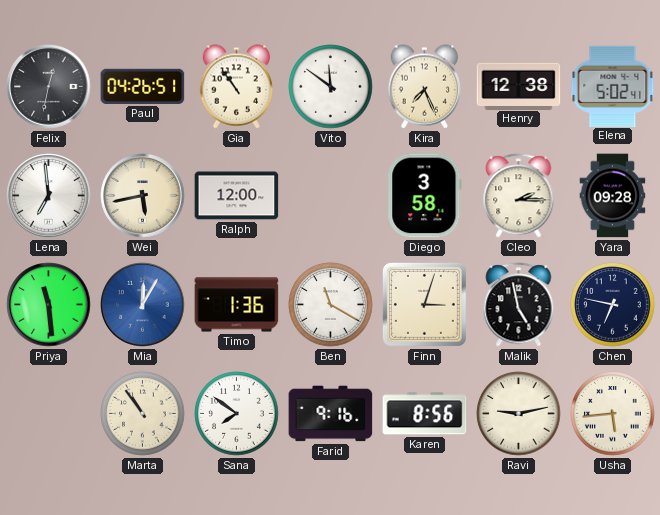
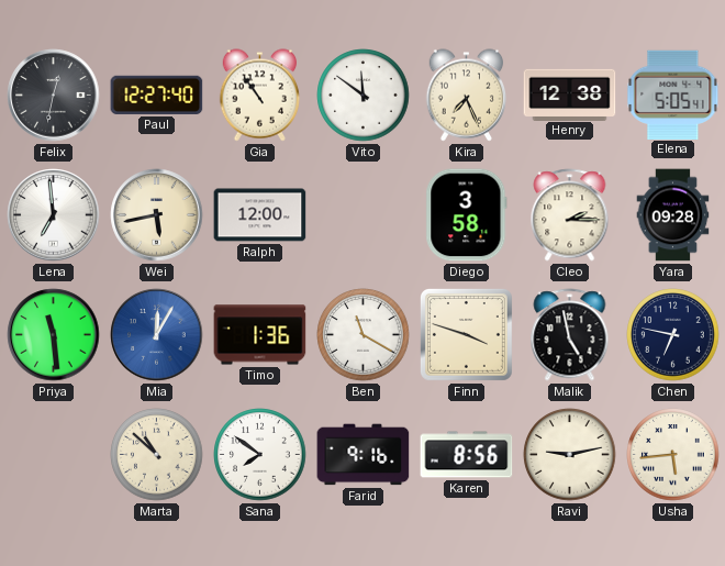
Paul: 04:26 -> 12:27 (157, 95)
Elena: 5:02 -> 5:05 (673, 95)
Finn: 3:03 -> 3:48 (466, 334)
Marta: 10:54 -> 10:52 (157, 455)
